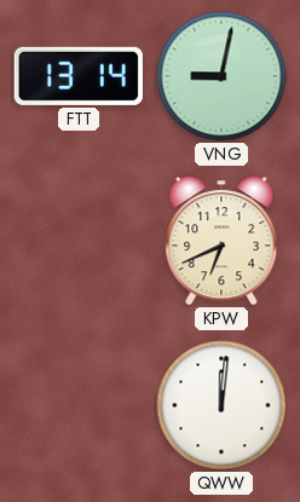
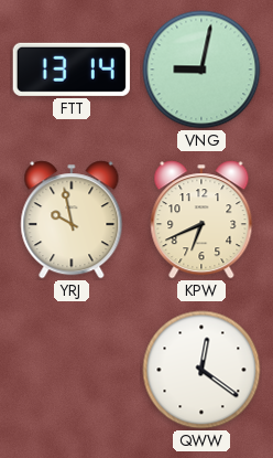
YRJ: none -> 9:58 (72, 220)
QWW: 12:01 -> 12:21 (201, 370)
